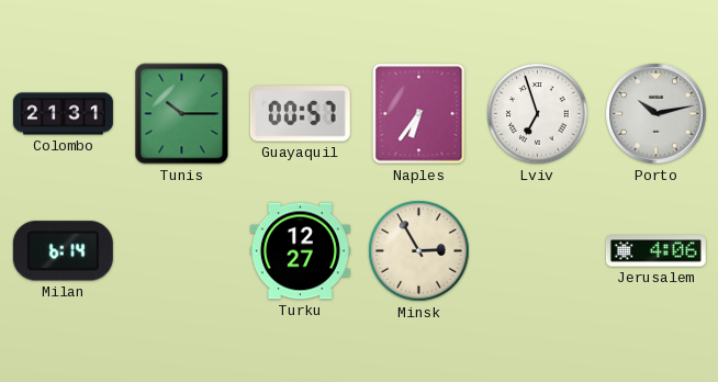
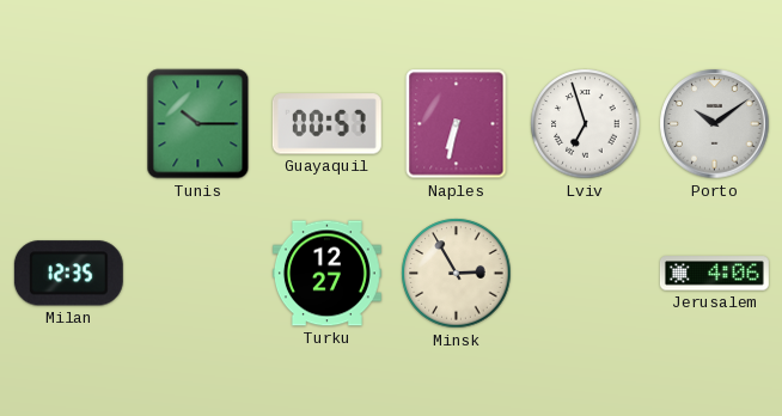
Colombo: 21:31 -> none (63, 114)
Naples: 6:36 -> 6:32 (457, 124)
Porto: 10:13 -> 10:09 (715, 124)
Milan: 6:14 -> 12:35 (68, 274)
